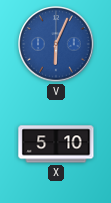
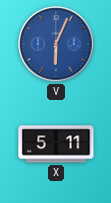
X: 5:10 -> 5:11 (56, 144)
